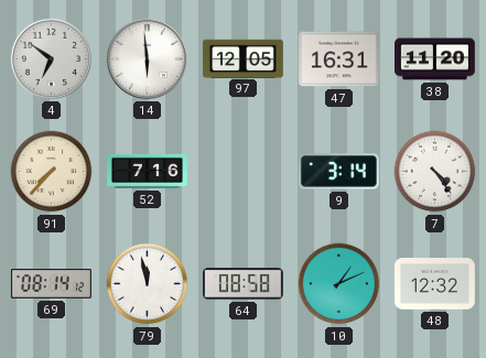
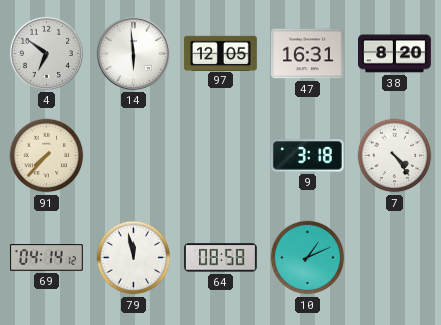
38: 11:20 -> 8:20 (395, 54)
52: 7:16 -> none (148, 171)
9: 3:14 -> 3:18 (307, 156)
69: 08:14 -> 04:14 (46, 258)
48: 12:32 -> none (435, 284)
